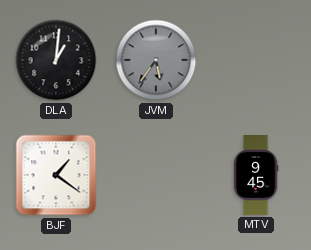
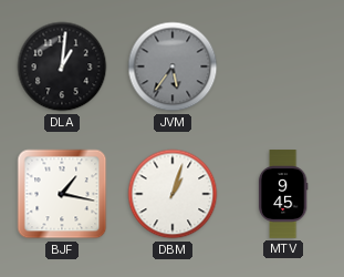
BJF: 1:21 -> 1:17 (62, 194)
DBM: none -> 1:03 (173, 194)
